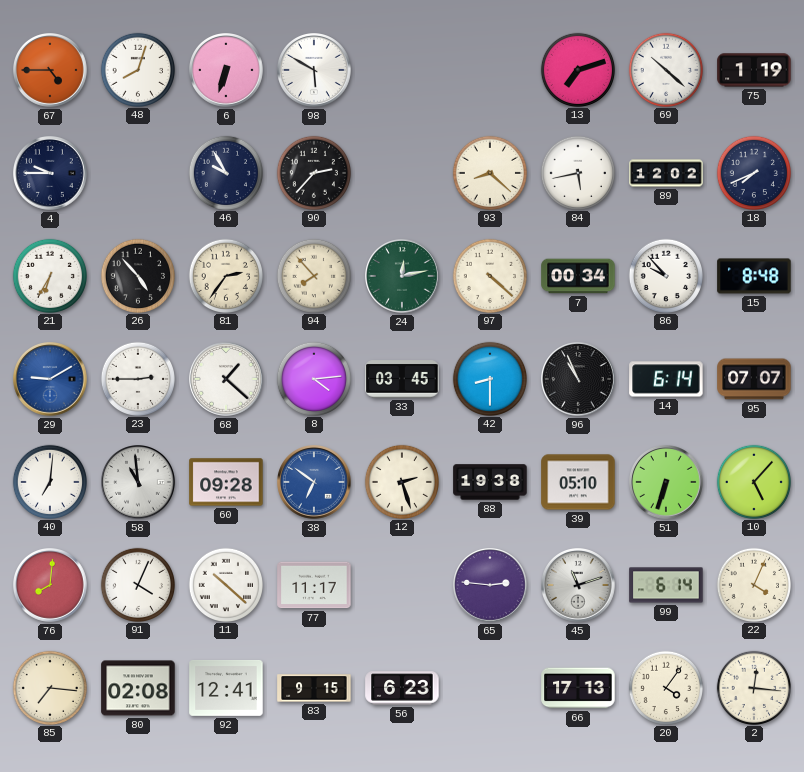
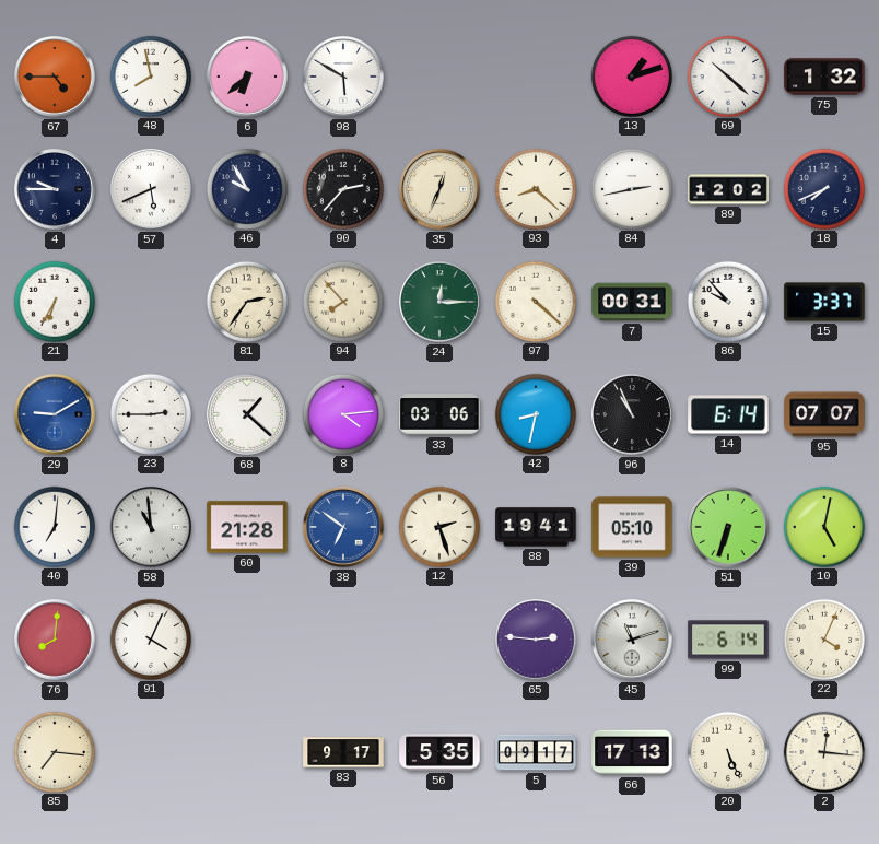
48: 8:03 -> 7:58 (150, 75)
6: 6:33 -> 6:38 (248, 78)
13: 7:12 -> 1:12 (631, 75)
75: 1:19 -> 1:32 (824, 77)
57: none -> 5:41 (152, 190)
35: none -> 12:34 (441, 190)
84: 5:43 -> 2:43 (631, 188)
26: 4:53 -> none (137, 275)
24: 12:13 -> 12:15 (441, 303)
7: 00:34 -> 00:31 (632, 302)
15: 8:48 -> 3:37 (824, 302)
33: 03:45 -> 03:06 (440, 414)
42: 8:30 -> 8:32 (535, 413)
60: 09:28 -> 21:28 (247, 527)
88: 19:38 -> 19:41 (536, 527)
10: 5:07 -> 5:02 (823, 526)
11: 10:22 -> none (225, 584)
77: 11:17 -> none (314, 585)
80: 02:08 -> none (138, 688)
92: 12:41 -> none (226, 688)
83: 9:15 -> 9:17 (343, 752)
56: 6:23 -> 5:35 (440, 752)
5: none -> 09:17 (536, 752)
20: 4:06 -> 5:26 (727, 751)
